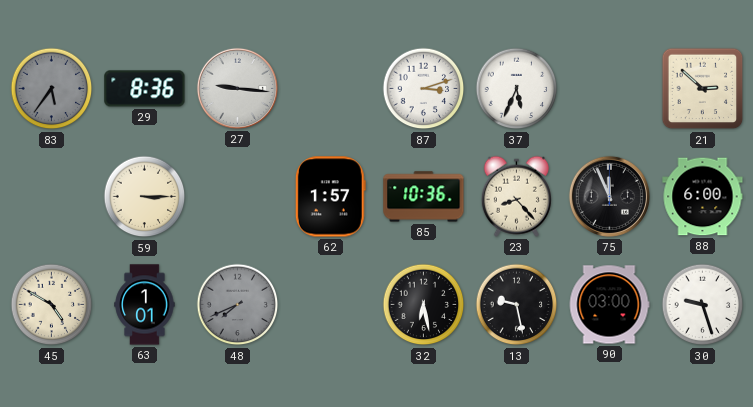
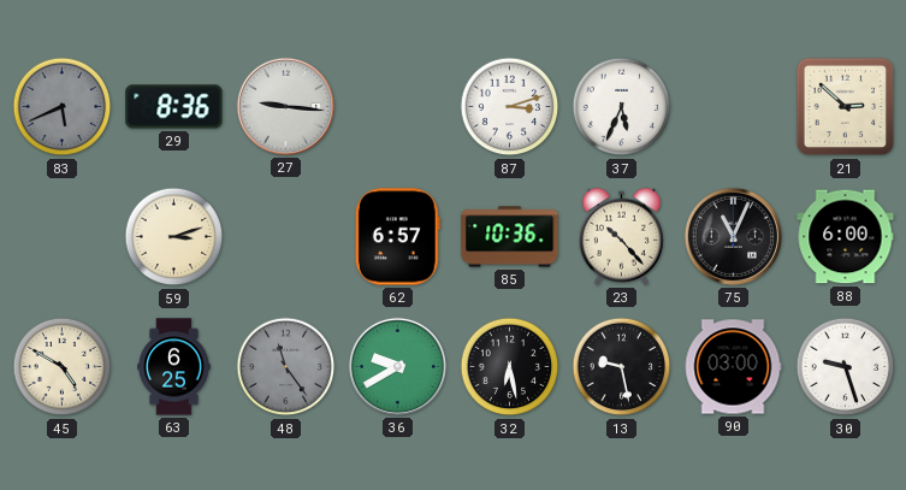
83: 5:36 -> 5:41 (63, 107)
59: 3:15 -> 3:12 (174, 237)
62: 1:57 -> 6:57 (397, 237)
23: 8:23 -> 10:23 (621, 236)
75: 11:56 -> 11:04 (733, 236)
63: 1:01 -> 6:25 (174, 367)
48: 7:41 -> 11:24 (286, 367)
36: none -> 9:40 (397, 366)
